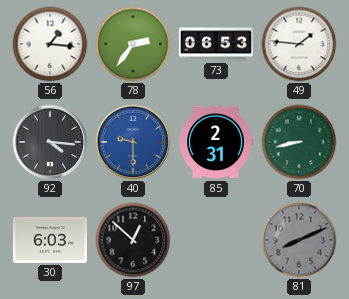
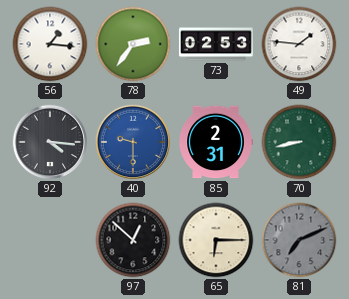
73: 06:53 -> 02:53 (216, 44)
30: 6:03 -> none (50, 240)
65: none -> 6:15 (216, 240)
81: 8:11 -> 7:11 (299, 240)
